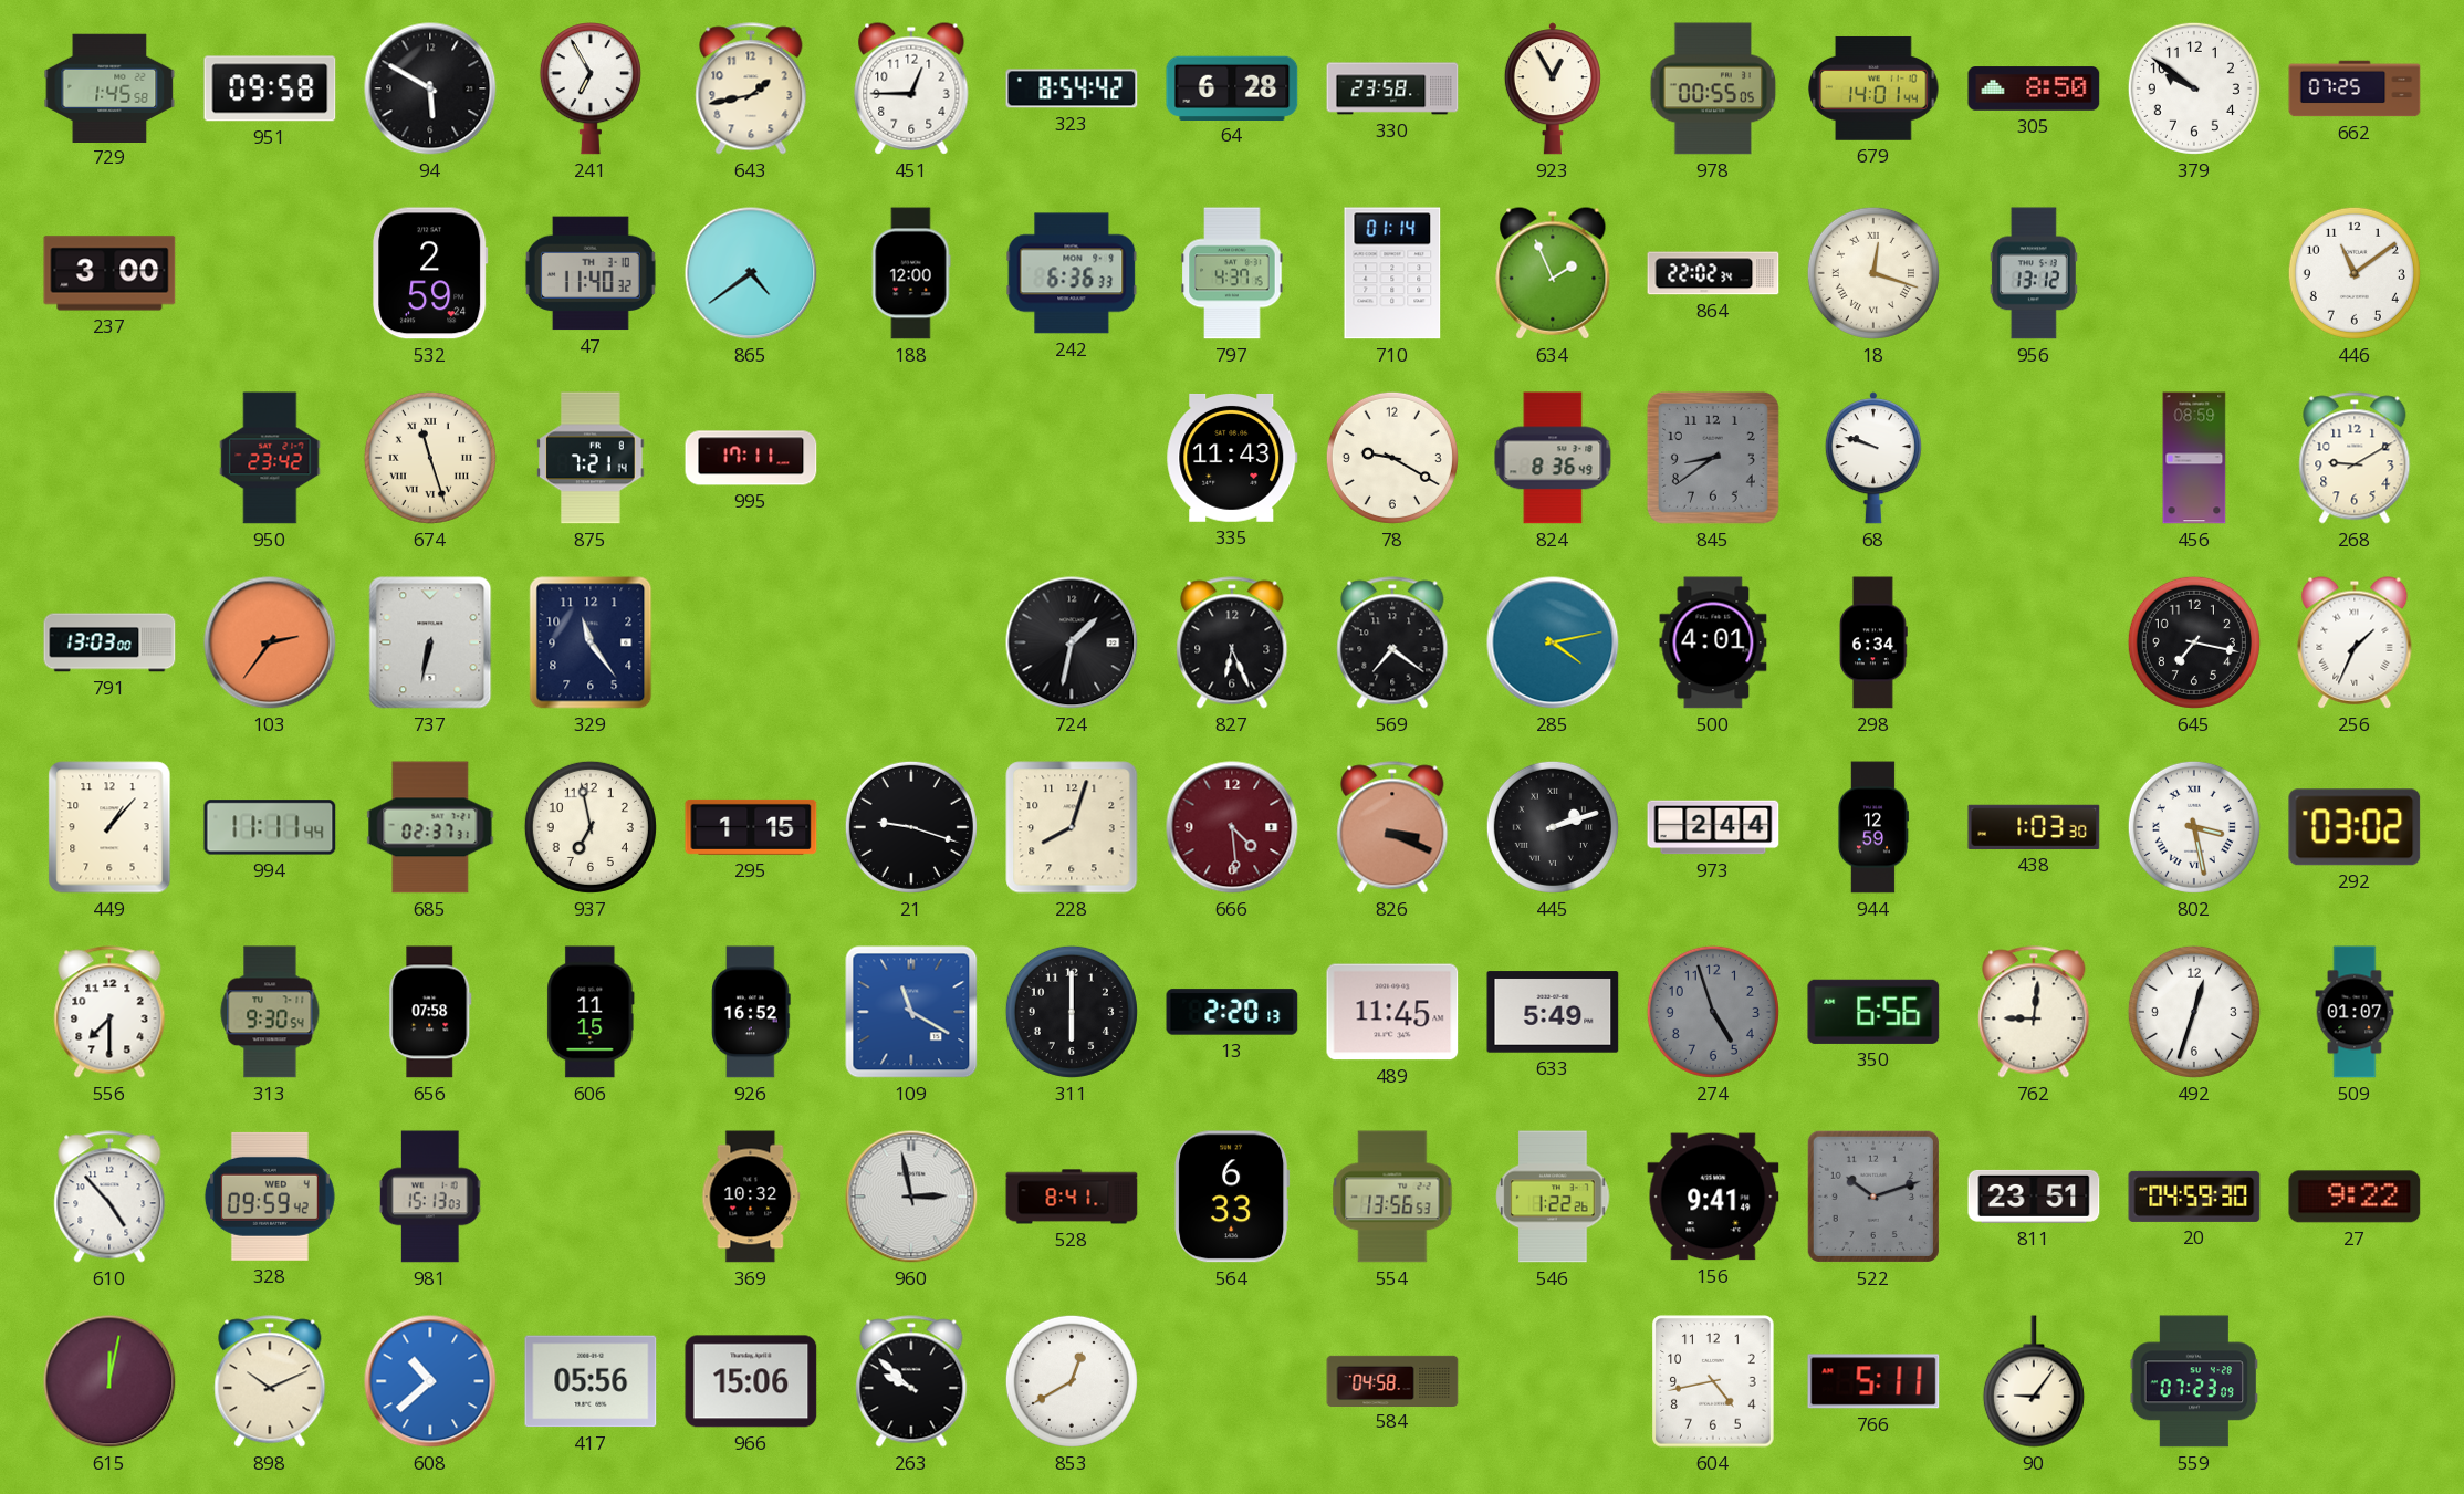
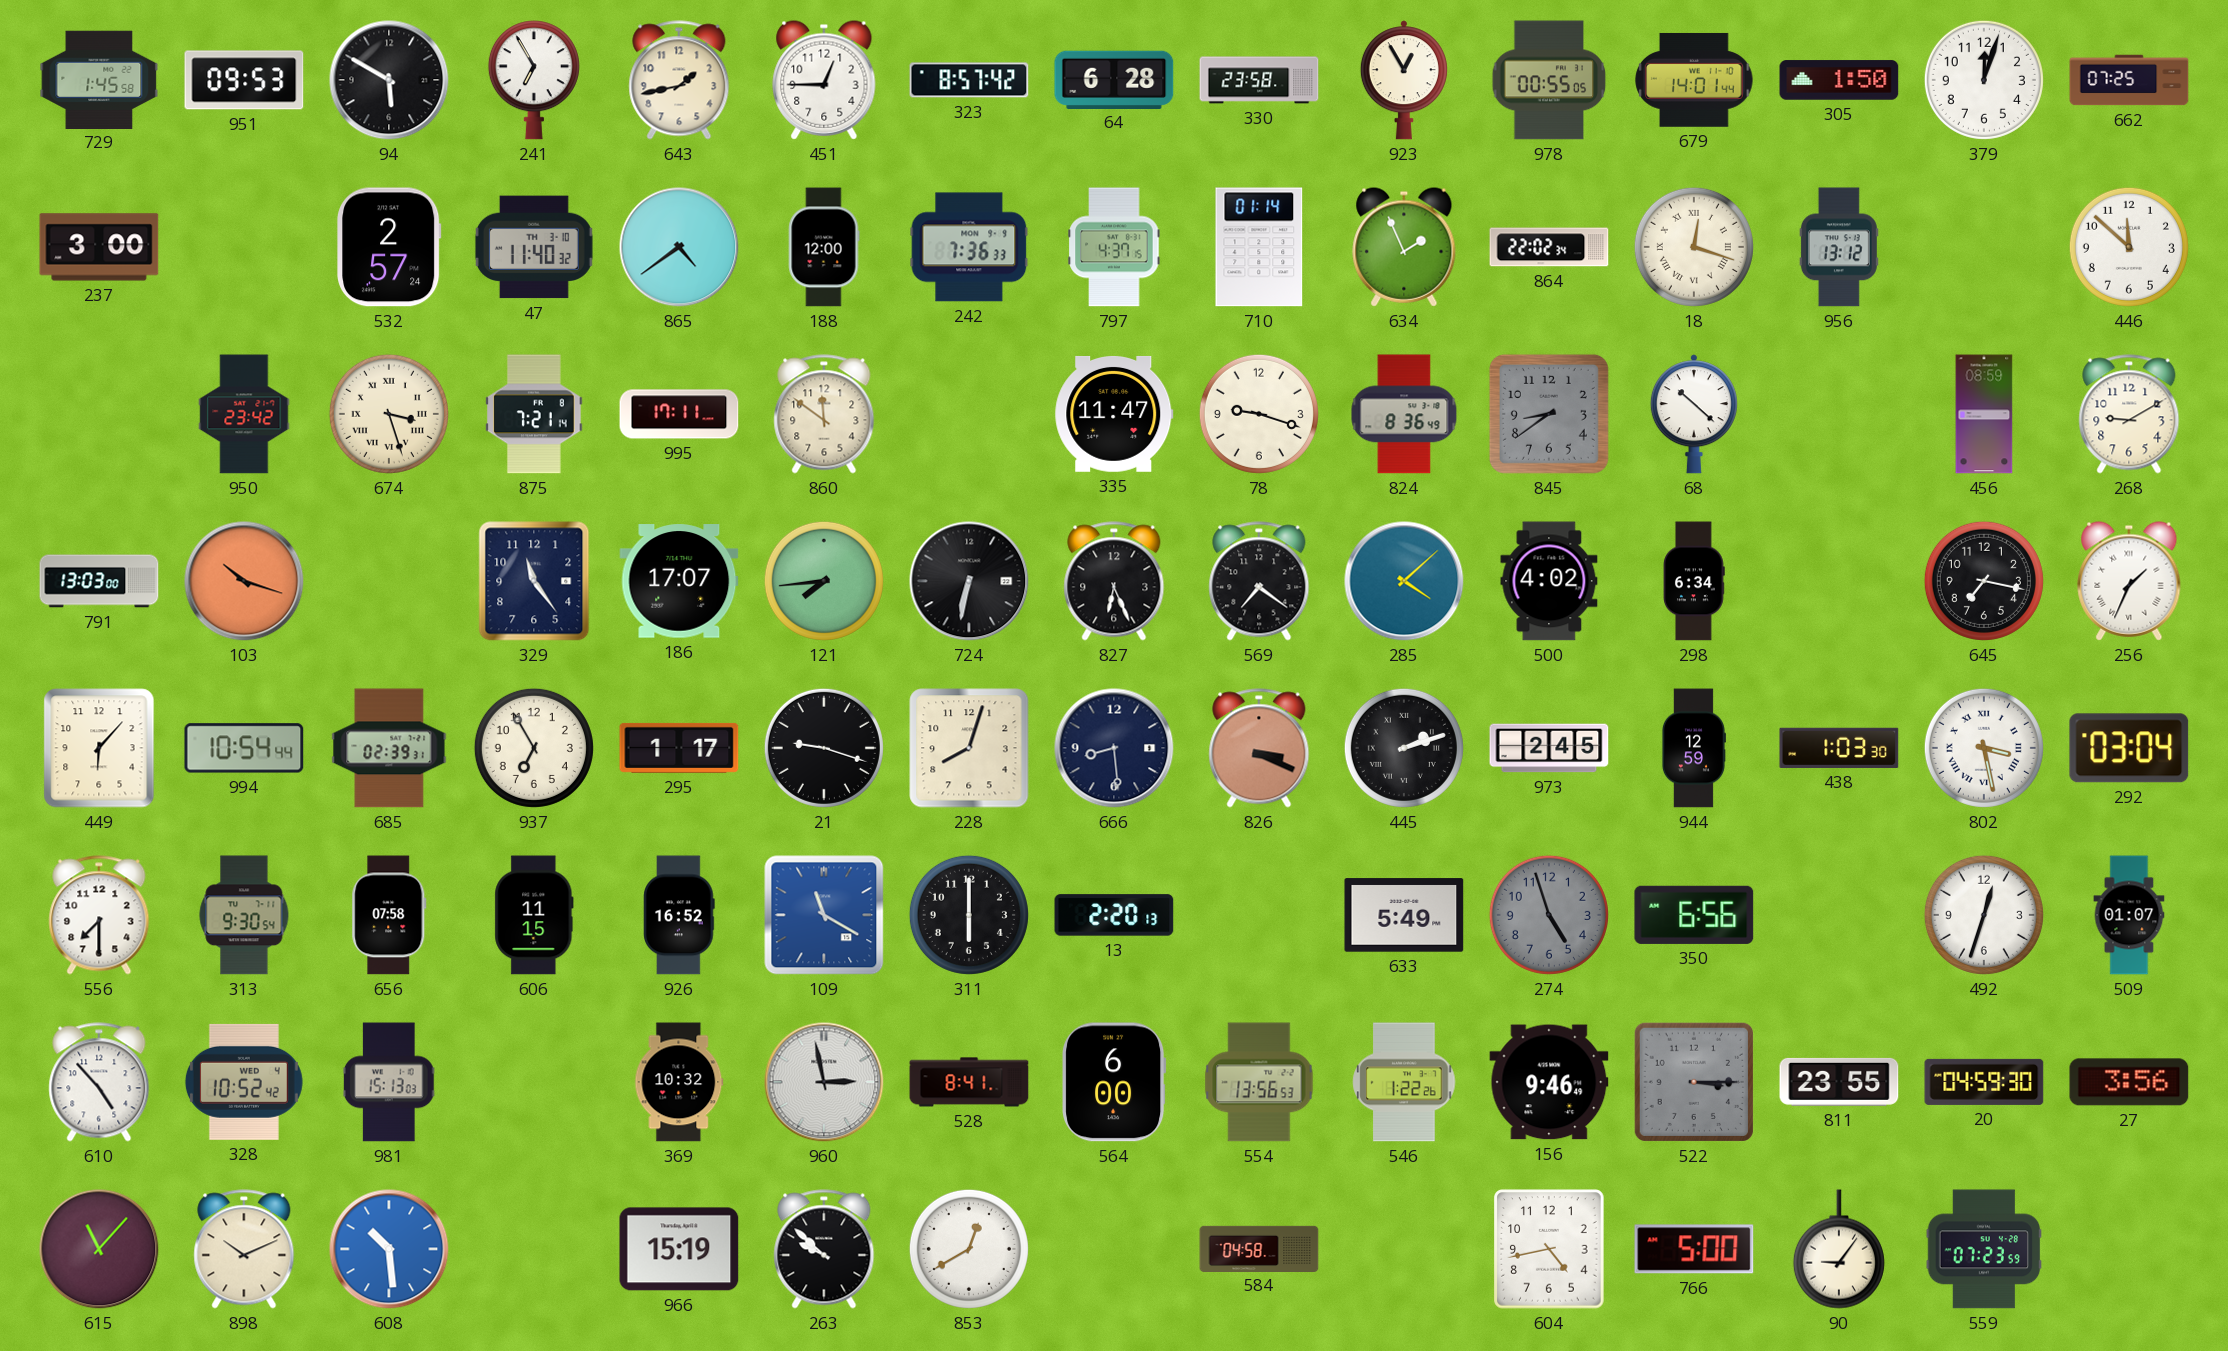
951: 09:58 -> 09:53 (244, 80)
323: 8:54 -> 8:57 (969, 80)
305: 8:50 -> 1:50 (1839, 80)
379: 9:51 -> 12:03 (1984, 80)
532: 2:59 -> 2:57 (390, 247)
242: 6:36 -> 7:36 (969, 247)
446: 11:09 -> 11:52 (2129, 247)
674: 11:27 -> 3:27 (389, 414)
860: none -> 11:51 (824, 414)
335: 11:43 -> 11:47 (1114, 414)
78: 9:20 -> 9:18 (1259, 414)
68: 9:48 -> 10:22 (1694, 414)
103: 2:36 -> 10:18 (244, 581)
737: 6:32 -> none (430, 642)
186: none -> 17:07 (679, 581)
121: none -> 7:44 (824, 581)
724: 1:32 -> 6:32 (969, 581)
285: 4:13 -> 4:08 (1404, 581)
500: 4:01 -> 4:02 (1549, 581)
449: 1:07 -> 6:07 (99, 748)
994: 11:11 -> 10:54 (244, 748)
685: 02:37 -> 02:39 (389, 748)
937: 6:58 -> 6:55 (534, 748)
295: 1:15 -> 1:17 (679, 748)
666: 4:29 -> 8:29 (1114, 748)
666 dial: burgundy -> navy (1114, 748)
973: 2:44 -> 2:45 (1549, 748)
292: 03:02 -> 03:04 (2129, 748)
489: 11:45 -> none (1392, 1012)
762: 9:01 -> none (2034, 1012)
328: 09:59 -> 10:52 (244, 1082)
564: 6:33 -> 6:00 (1114, 1082)
156: 9:41 -> 9:46 (1549, 1082)
522: 10:12 -> 3:15 (1694, 1082)
811: 23:51 -> 23:55 (1839, 1082)
27: 9:22 -> 3:56 (2129, 1082)
615: 12:02 -> 11:07 (99, 1249)
608: 10:38 -> 10:29 (389, 1249)
417: 05:56 -> none (591, 1381)
966: 15:06 -> 15:19 (679, 1249)
766: 5:11 -> 5:00 (1694, 1249)
559: 07:23:09 -> 07:23:59 (1984, 1249)
